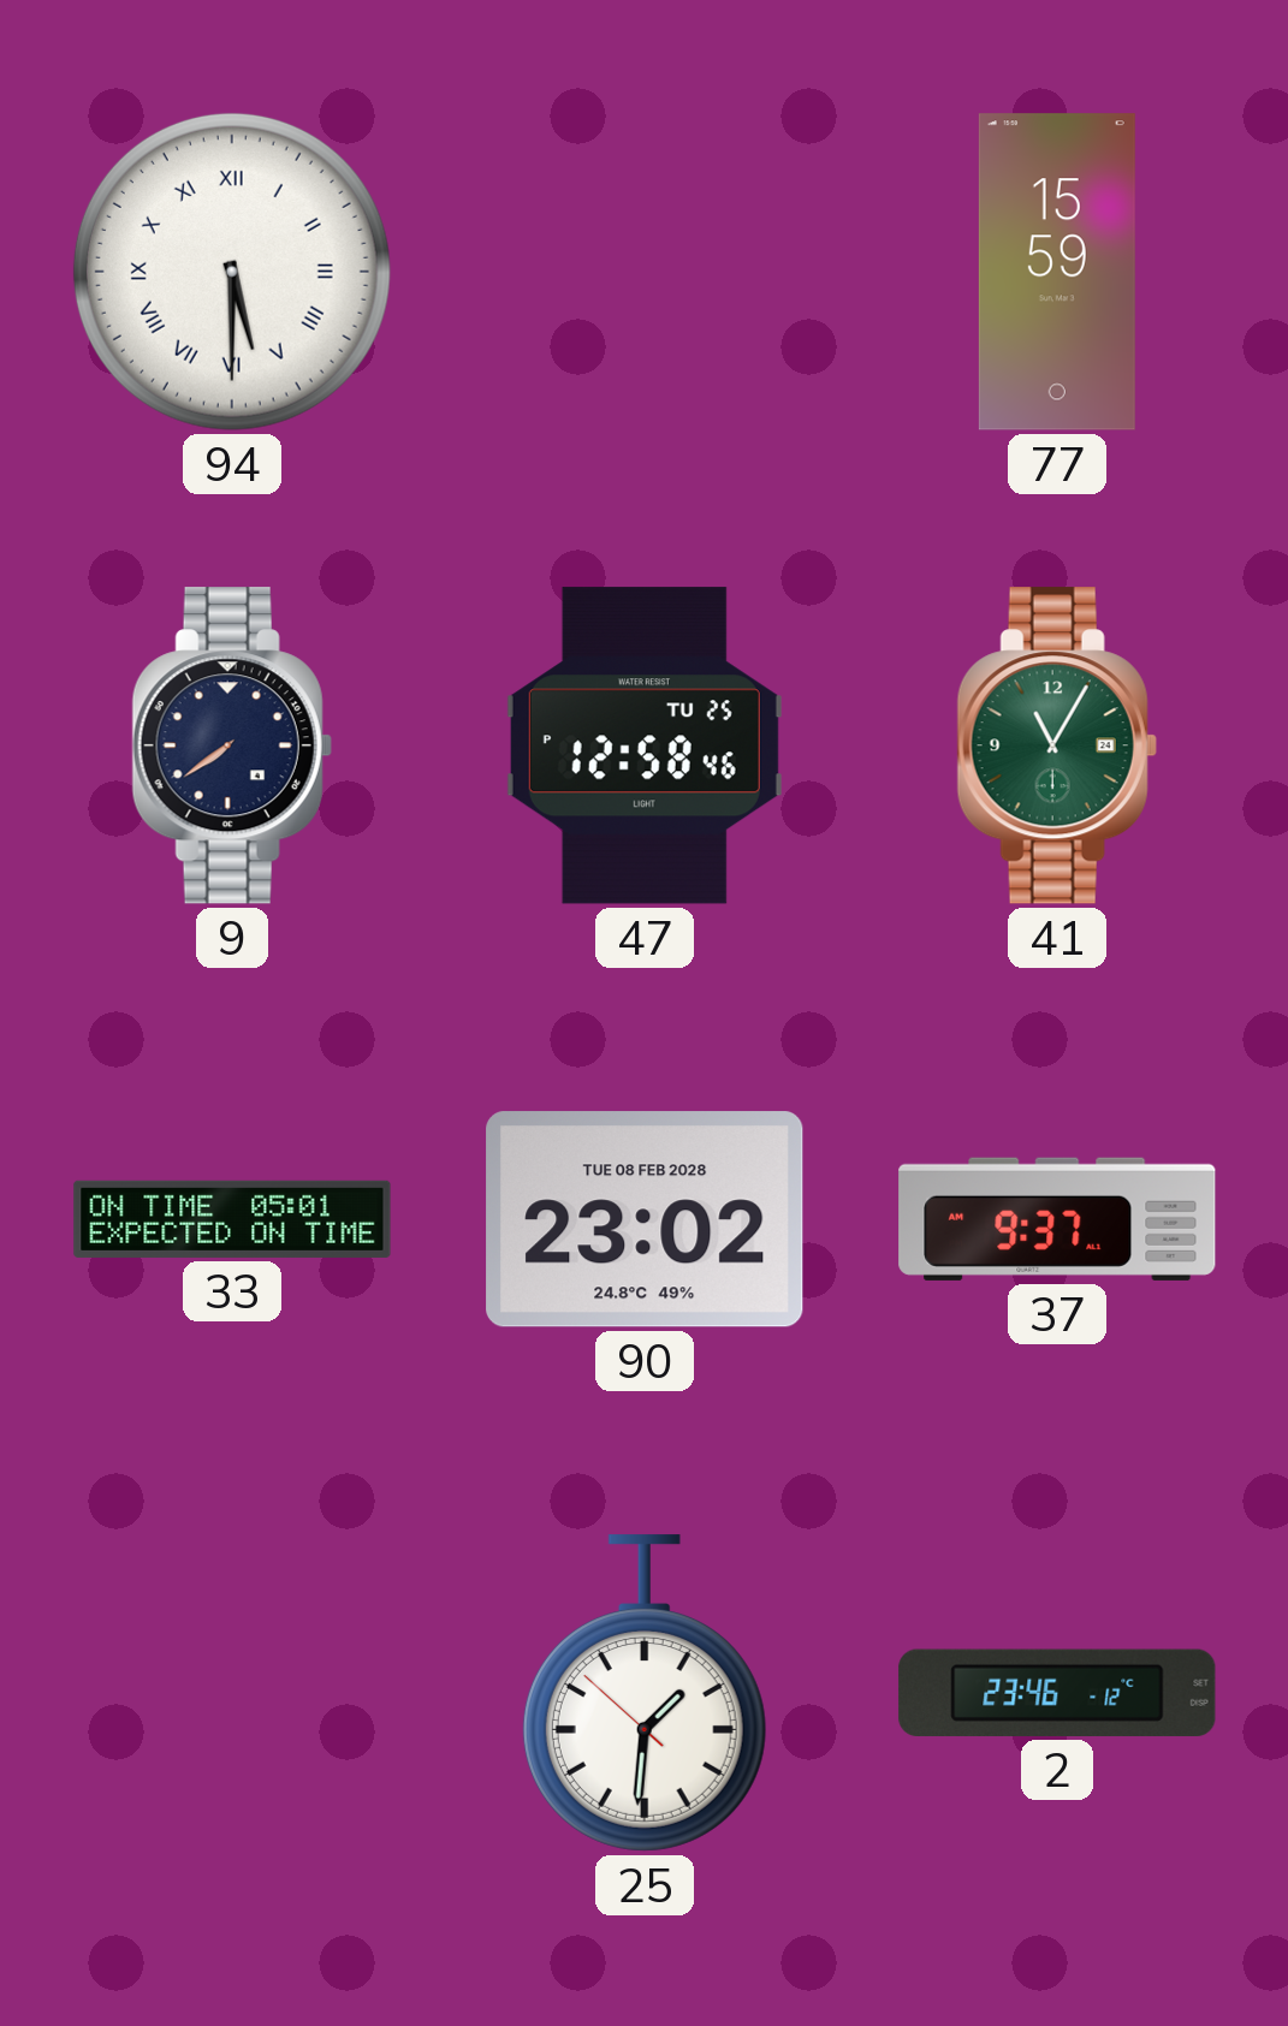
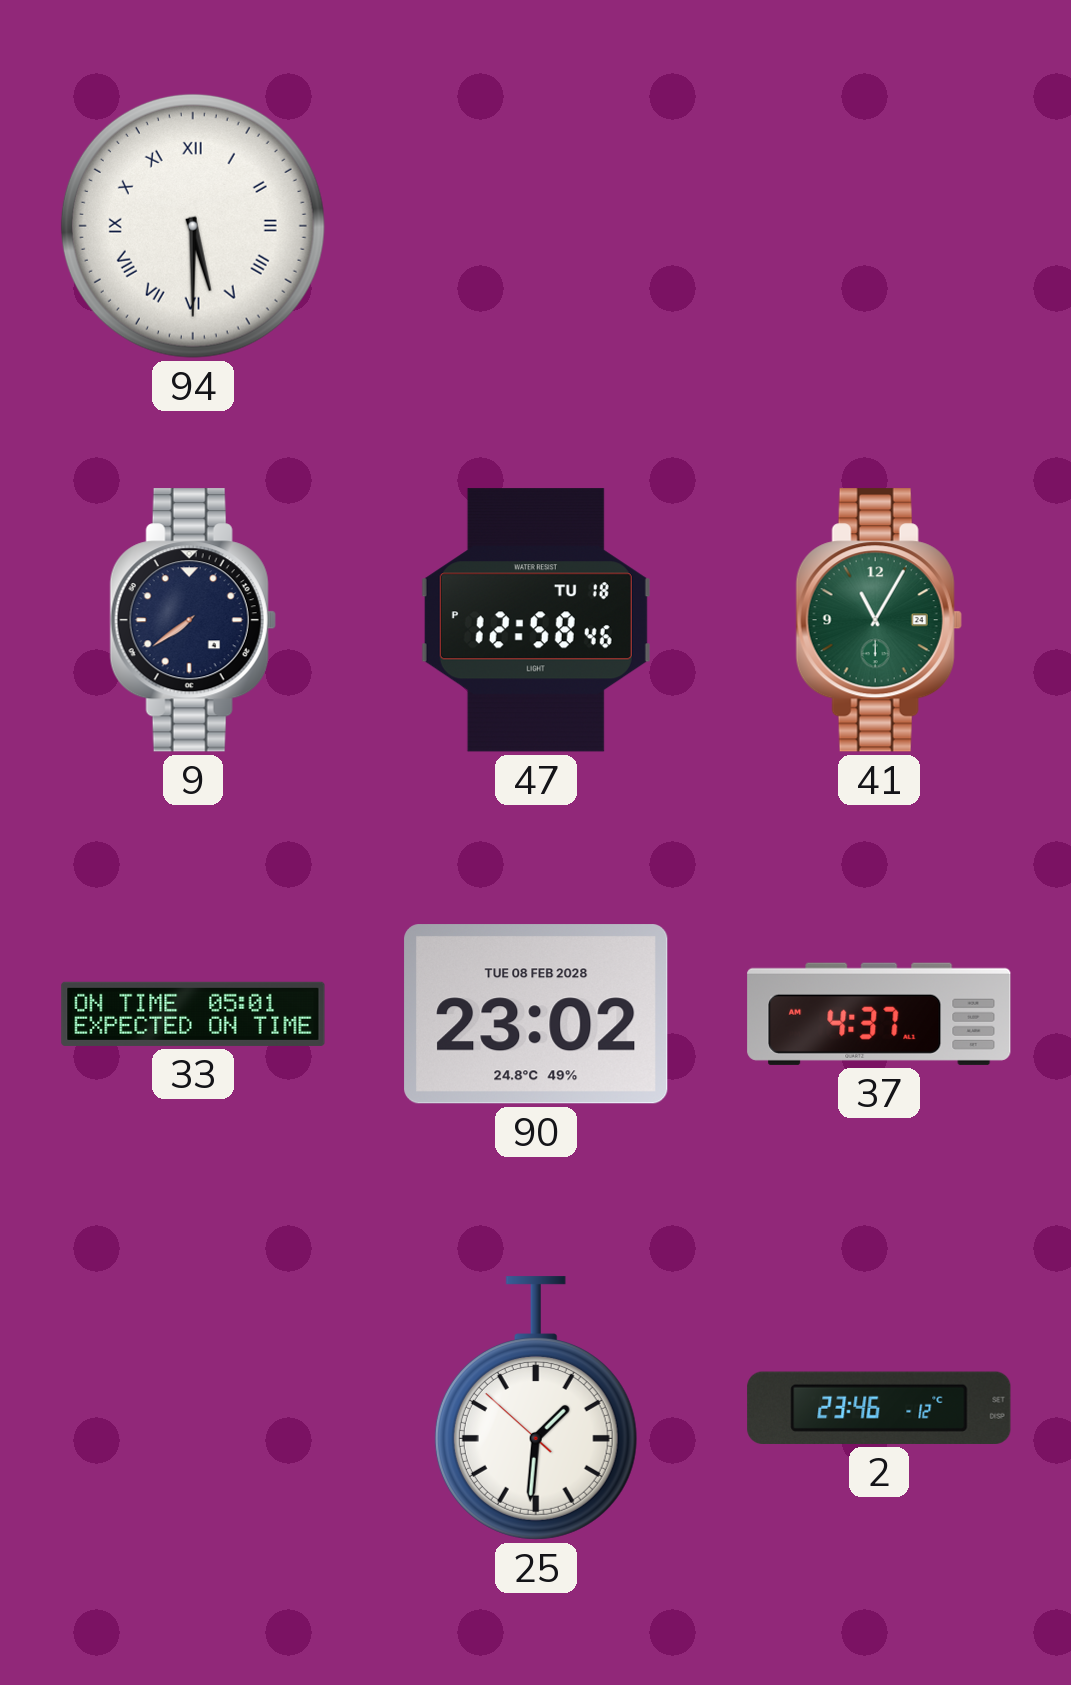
77: 15:59 -> none (1057, 272)
47 date: TU 25 -> TU 18 (536, 620)
37: 9:37 -> 4:37 (879, 1014)
